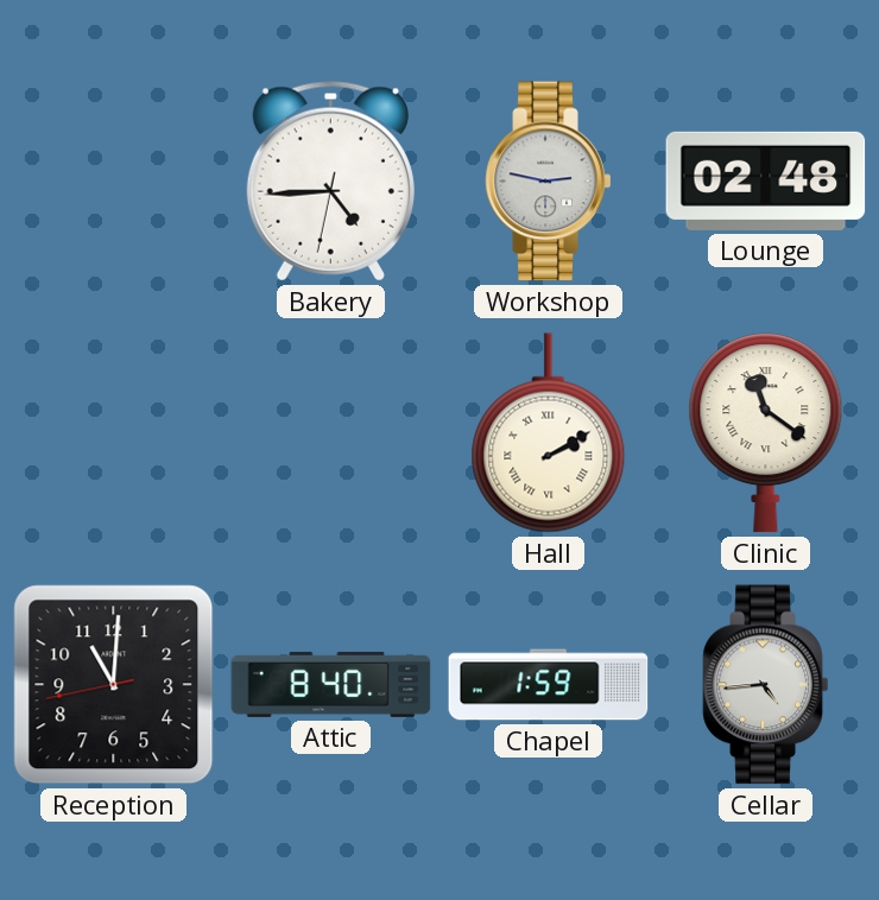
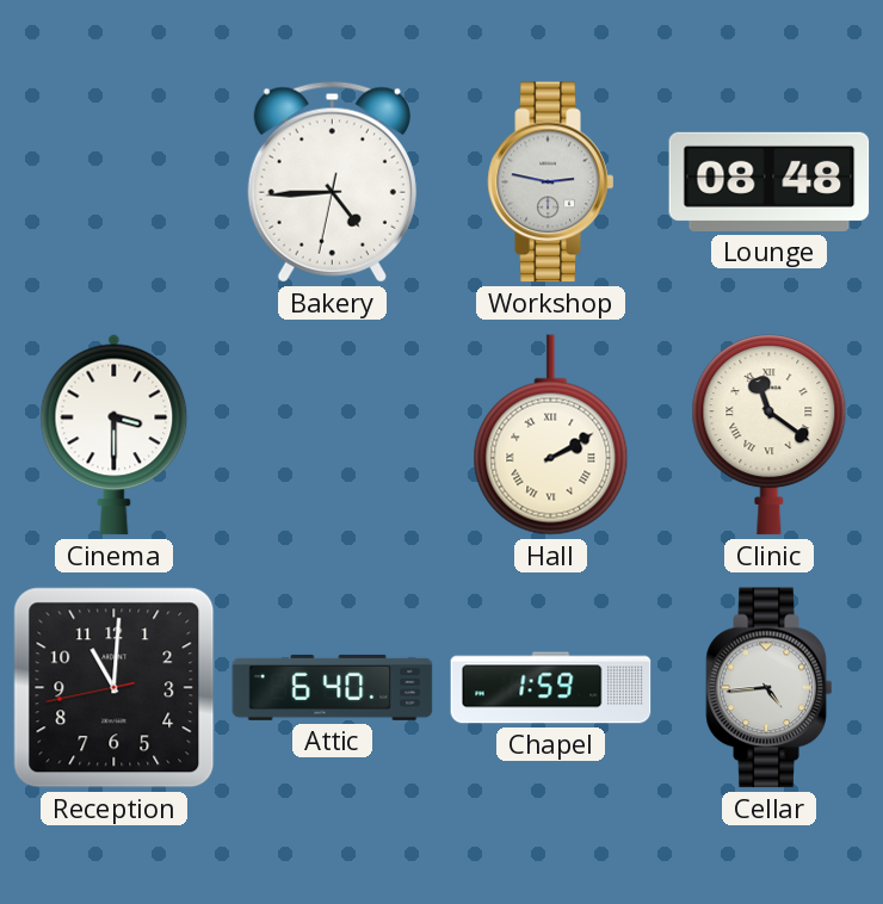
Lounge: 02:48 -> 08:48 (770, 181)
Cinema: none -> 3:30 (115, 434)
Attic: 8:40 -> 6:40 (333, 687)
